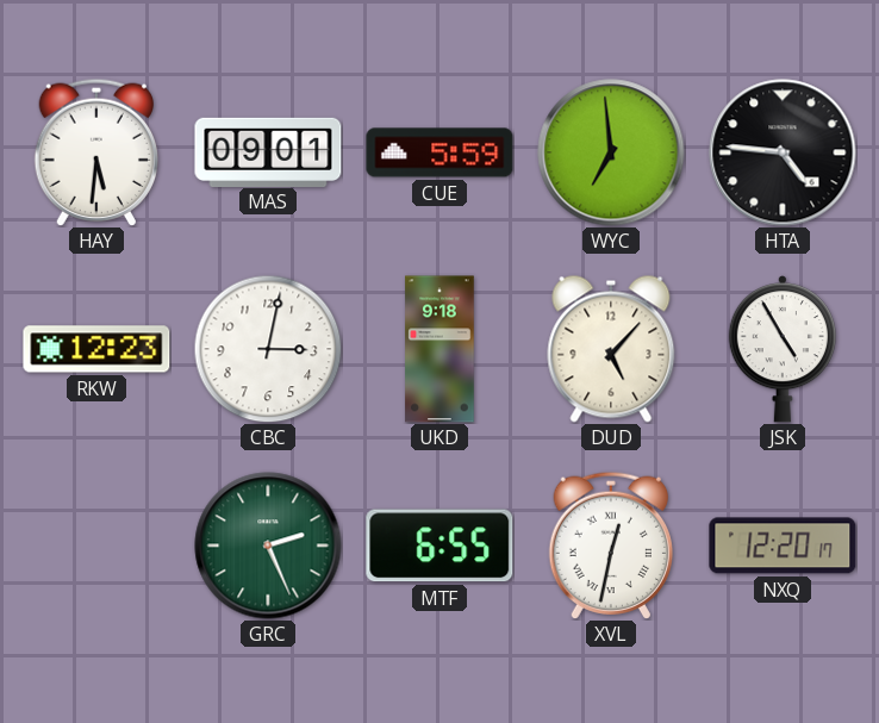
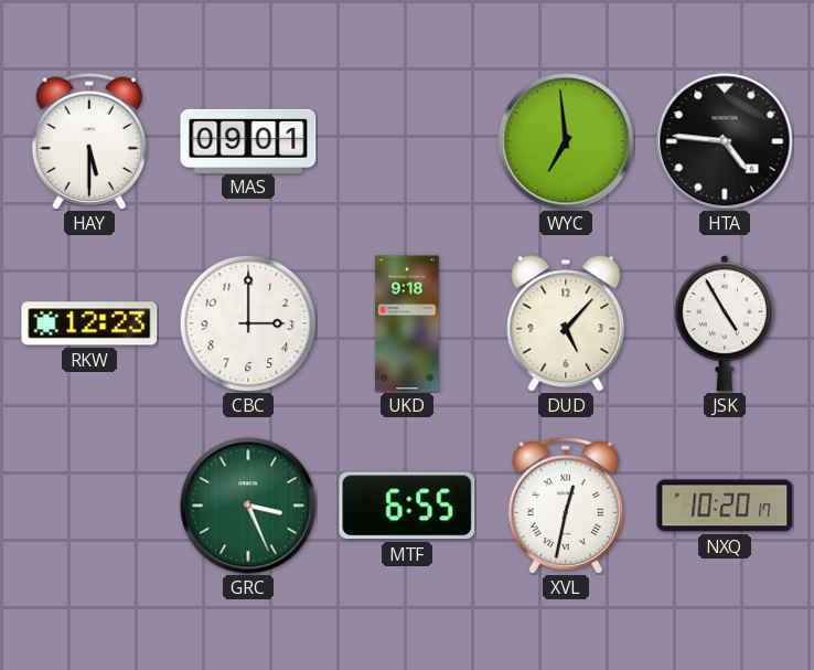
HAY: 5:31 -> 5:30 (88, 140)
CUE: 5:59 -> none (440, 152)
CBC: 3:02 -> 3:00 (248, 323)
GRC: 2:26 -> 3:26 (248, 506)
NXQ: 12:20 -> 10:20 (725, 506)
